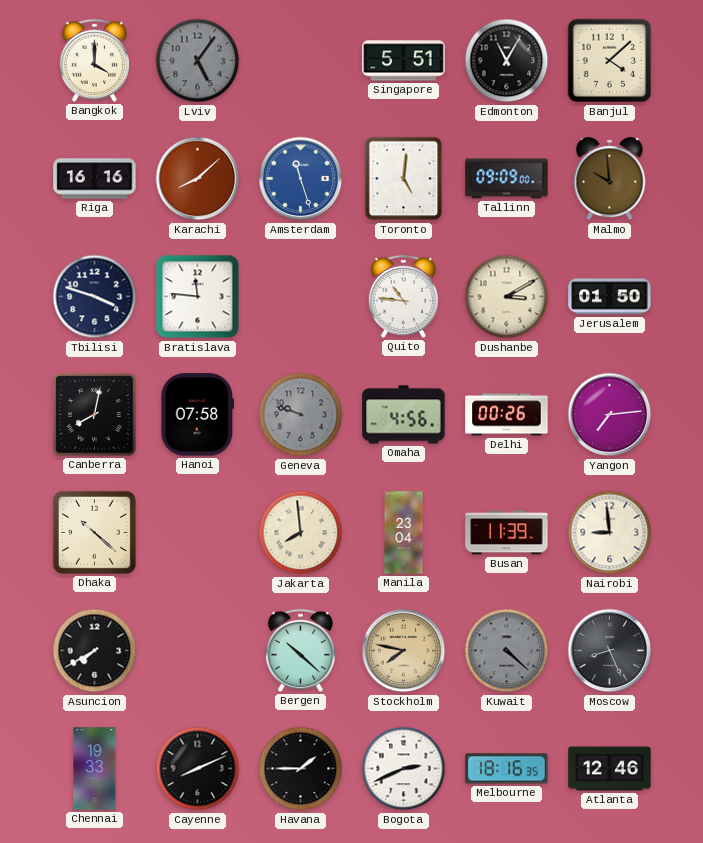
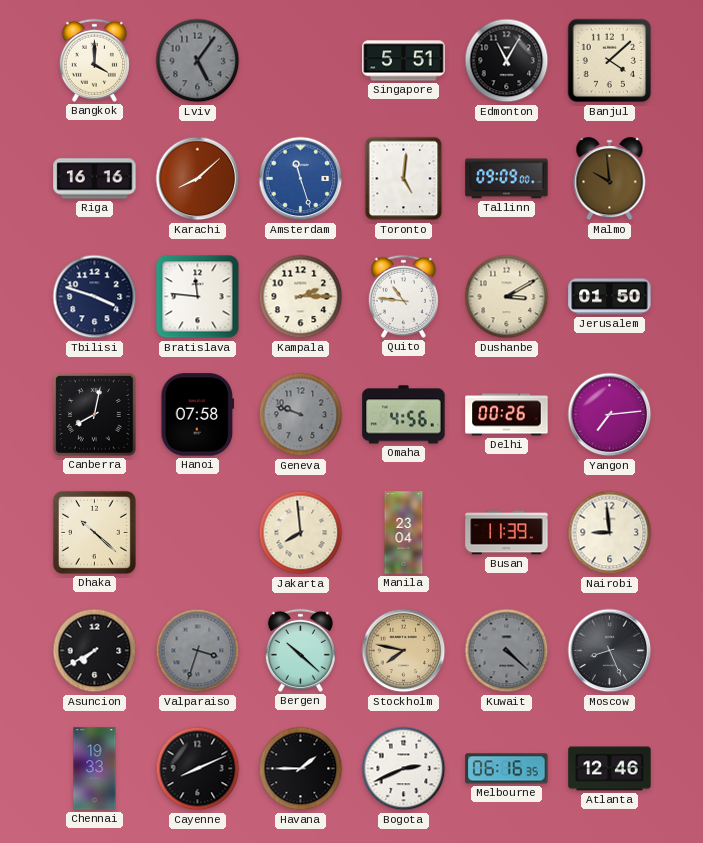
Kampala: none -> 2:15 (301, 297)
Valparaiso: none -> 3:33 (198, 651)
Melbourne: 18:16 -> 06:16 (507, 769)
